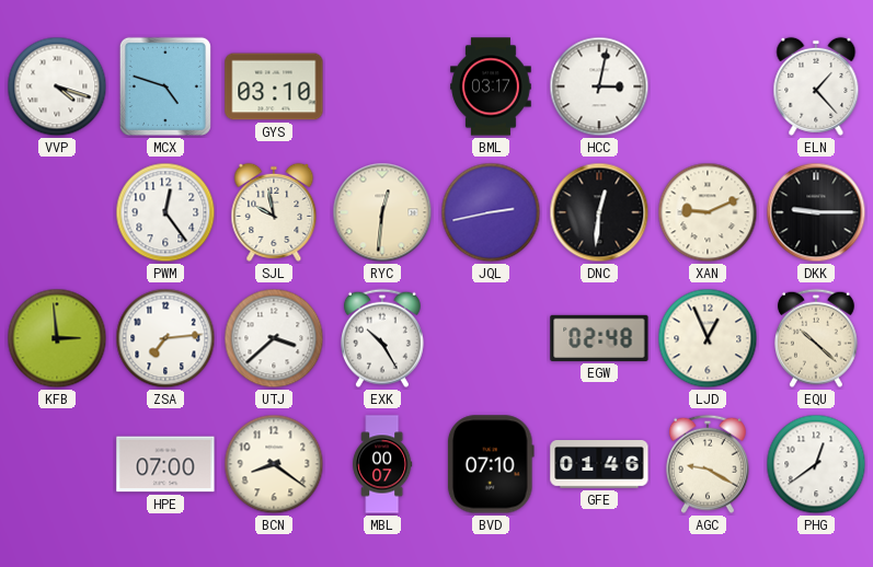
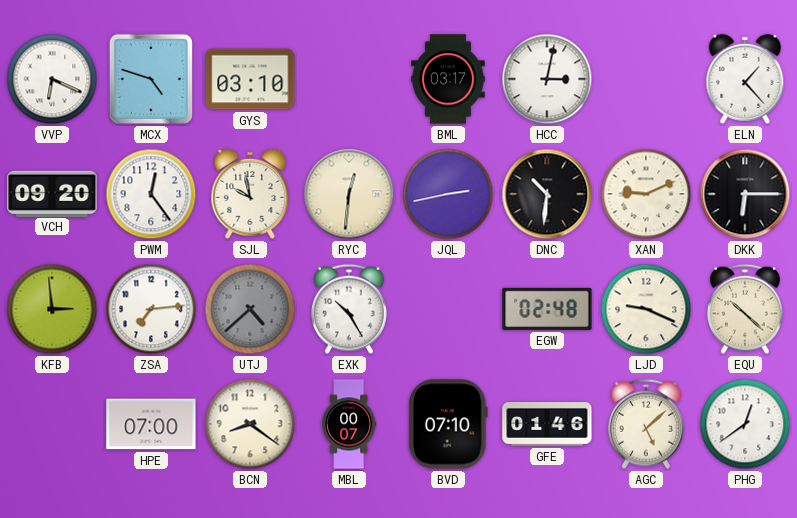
VVP: 4:18 -> 6:19 (52, 79)
VCH: none -> 09:20 (52, 193)
DNC: 12:31 -> 10:31 (547, 194)
DKK: 9:15 -> 6:15 (745, 194)
UTJ: 3:38 -> 4:38 (250, 309)
UTJ dial: white -> grey (250, 309)
LJD: 12:56 -> 9:19 (646, 309)
AGC: 9:20 -> 5:08 (646, 424)
